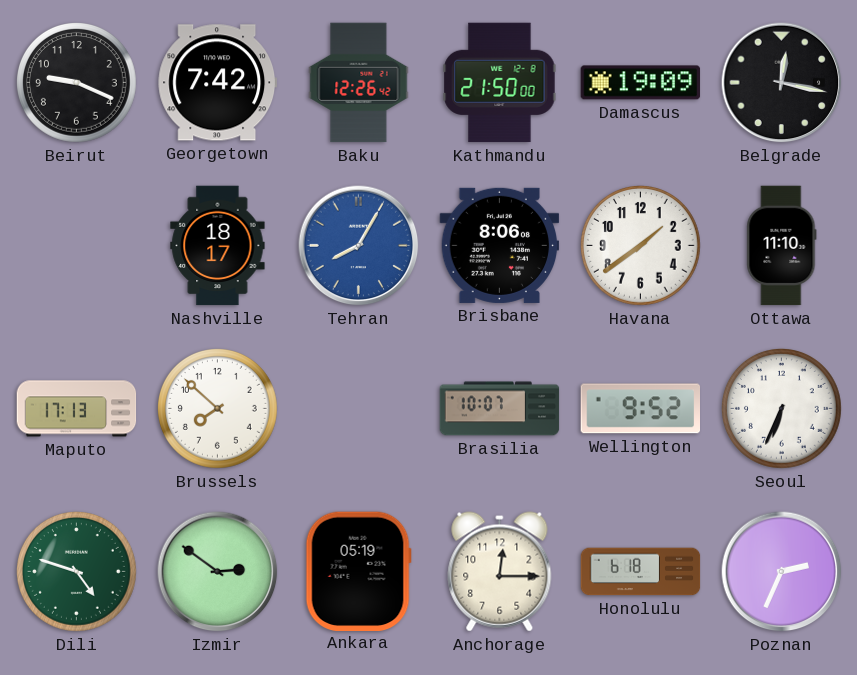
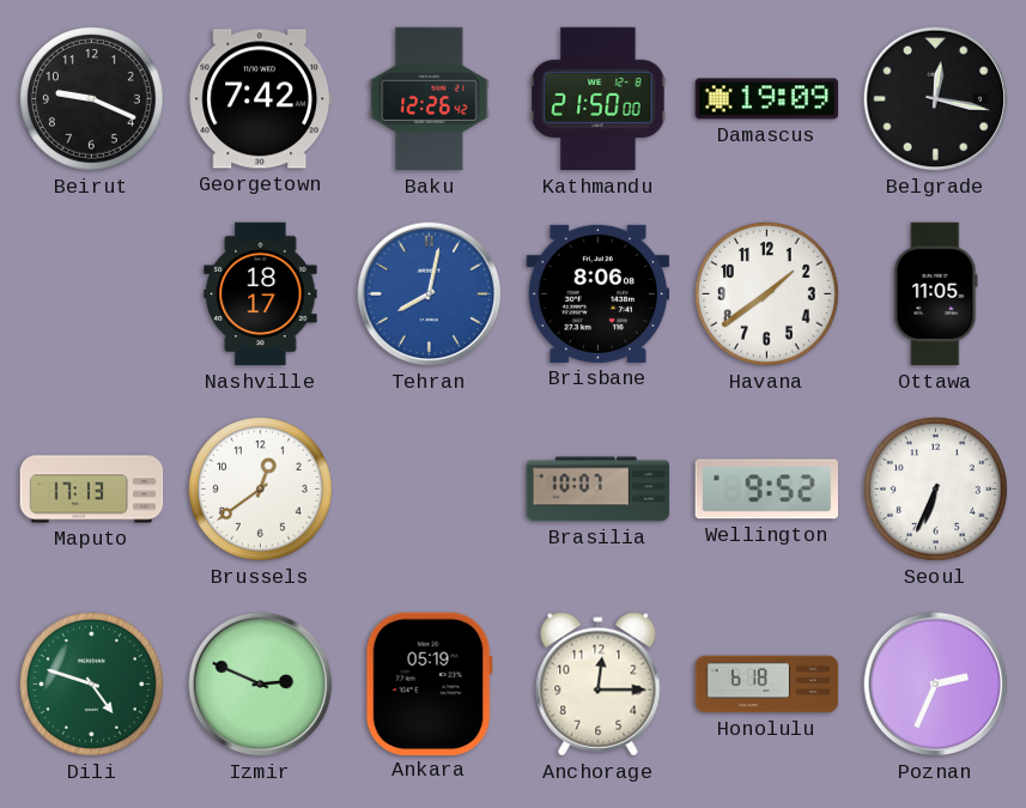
Tehran: 8:05 -> 8:02 (430, 294)
Ottawa: 11:10 -> 11:05 (936, 294)
Brussels: 7:52 -> 12:39 (261, 490)
Izmir: 2:51 -> 2:49 (261, 685)
